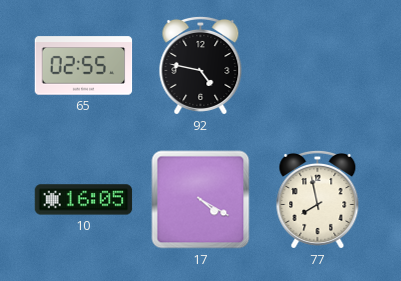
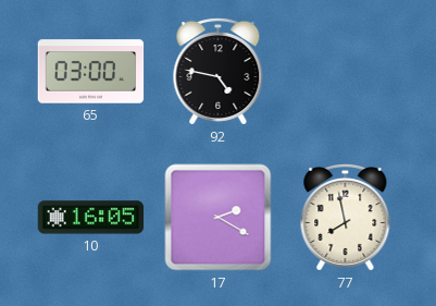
65: 02:55 -> 03:00 (91, 72)
17: 4:20 -> 2:20 (219, 218)
